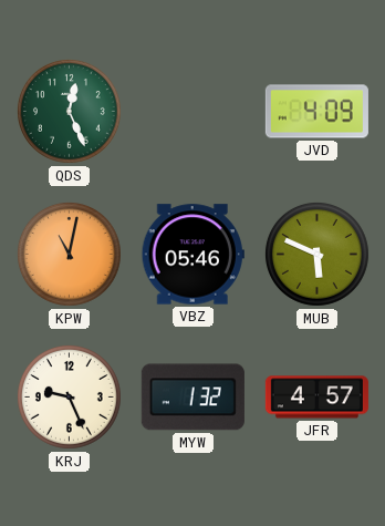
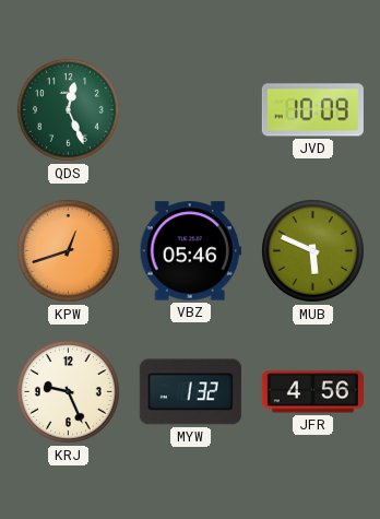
JVD: 4:09 -> 10:09 (312, 110)
KPW: 11:02 -> 12:42 (68, 250)
JFR: 4:57 -> 4:56 (312, 392)
